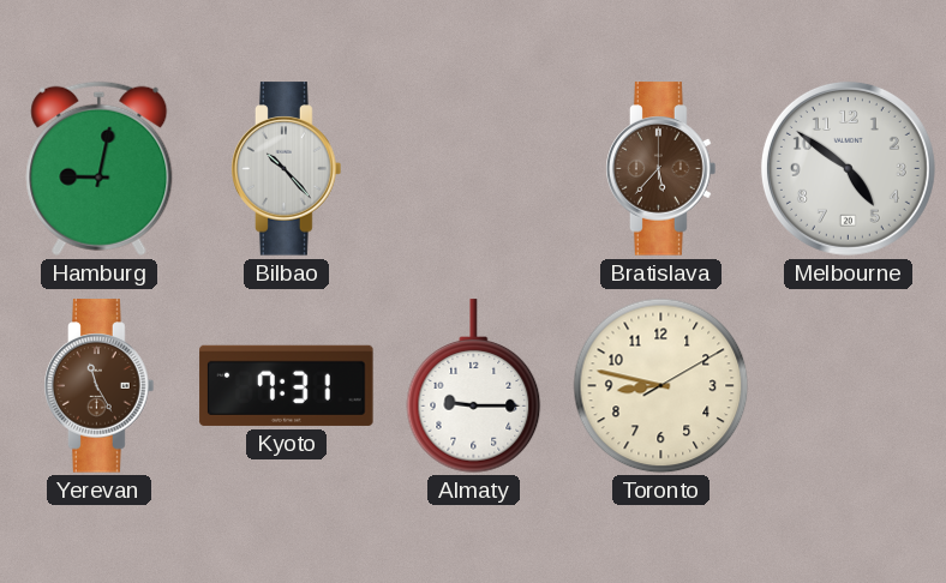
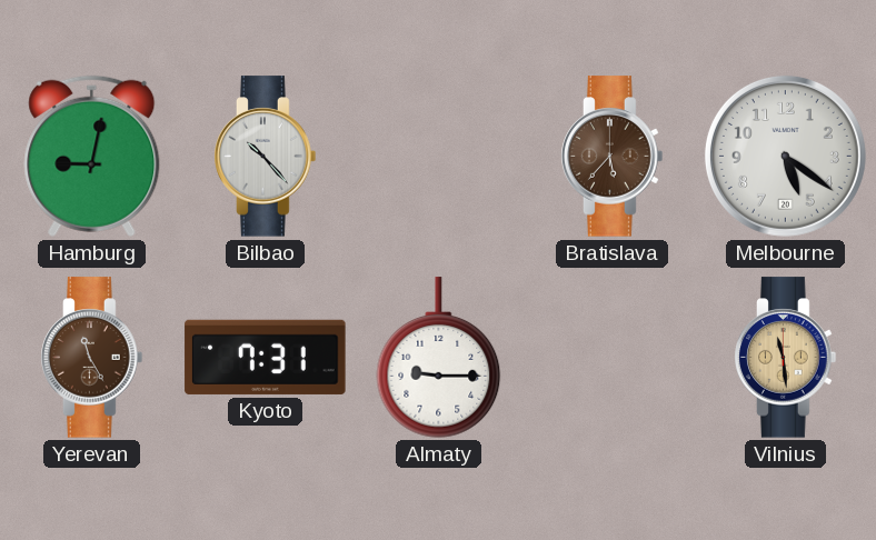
Melbourne: 4:51 -> 5:21 (785, 156)
Toronto: 8:47 -> none (661, 386)
Vilnius: none -> 11:29 (786, 358)
